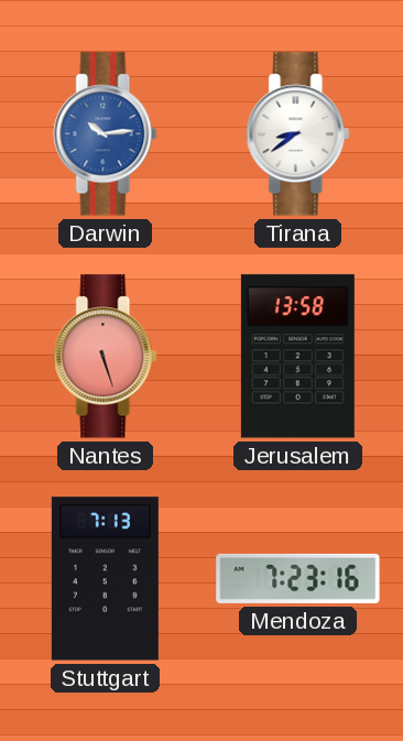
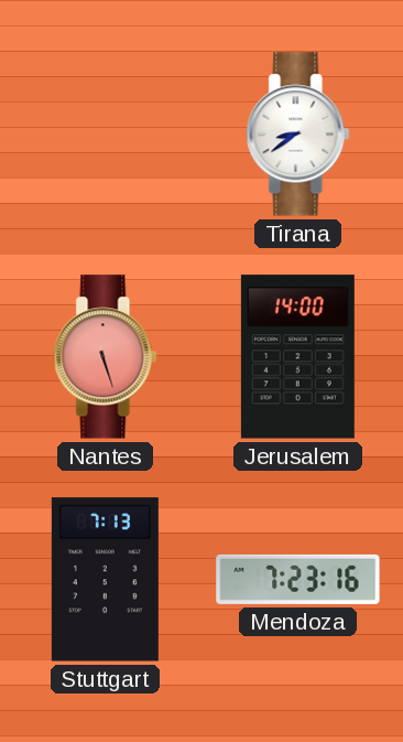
Darwin: 10:14 -> none (106, 134)
Jerusalem: 13:58 -> 14:00 (297, 357)
